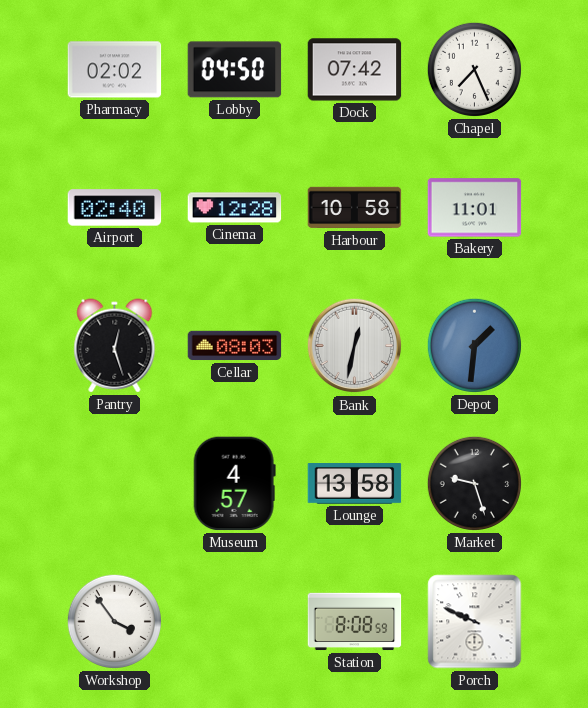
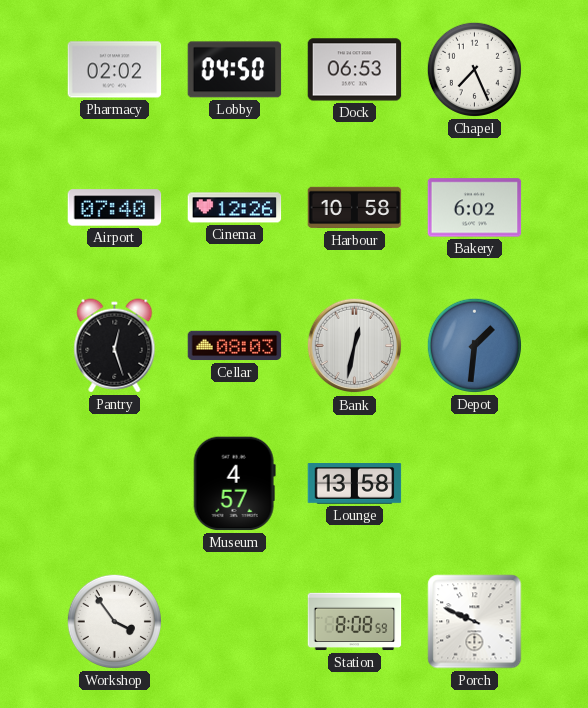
Dock: 07:42 -> 06:53 (355, 70)
Airport: 02:40 -> 07:40 (115, 208)
Cinema: 12:28 -> 12:26 (235, 208)
Bakery: 11:01 -> 6:02 (475, 208)
Market: 9:27 -> none (474, 483)
